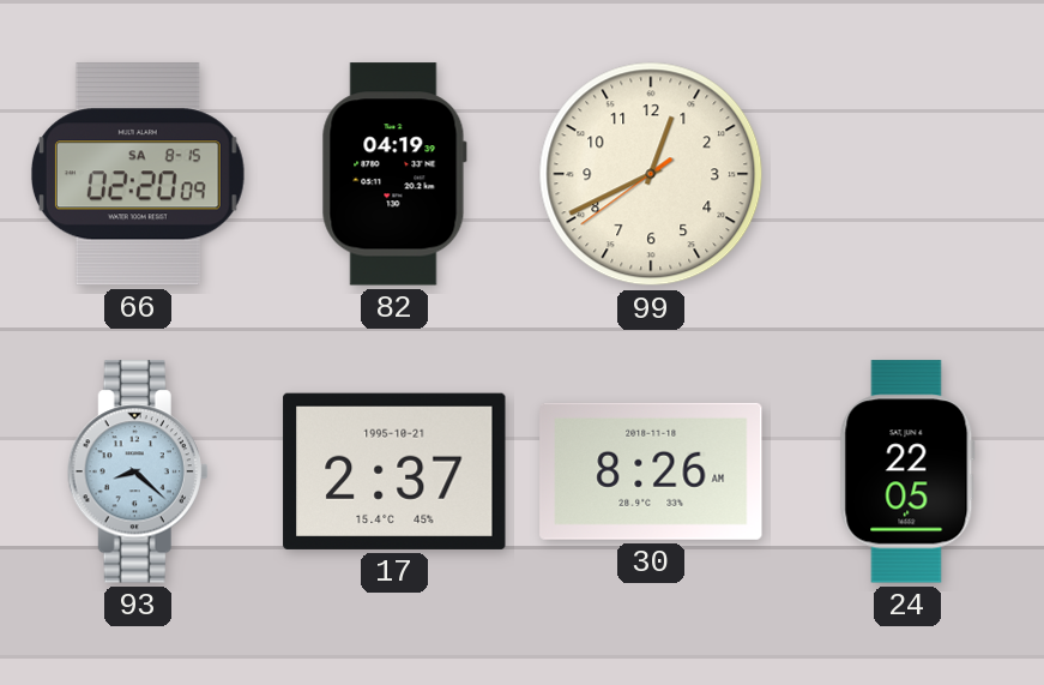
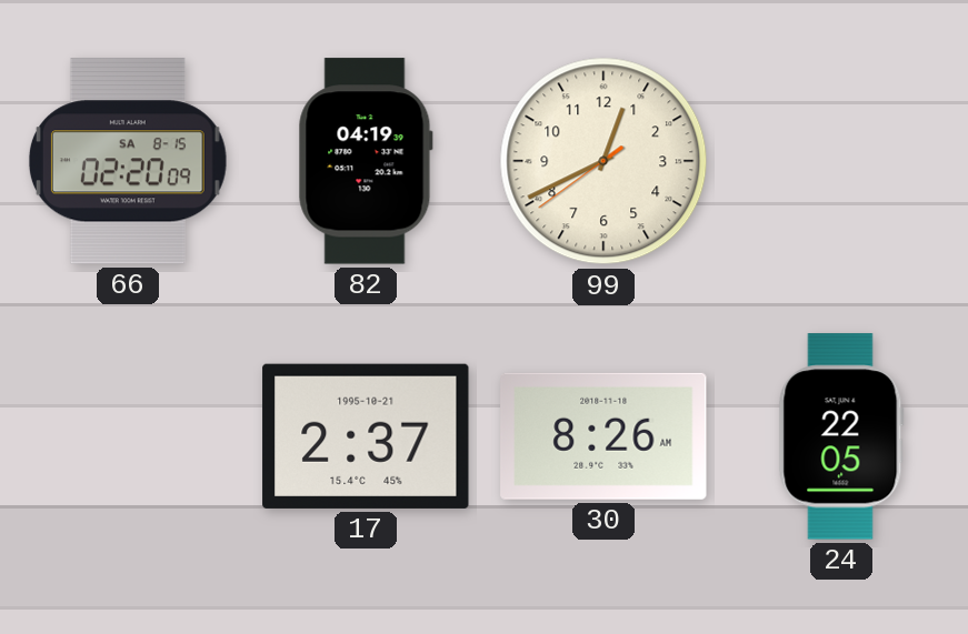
93: 8:22 -> none (138, 471)
